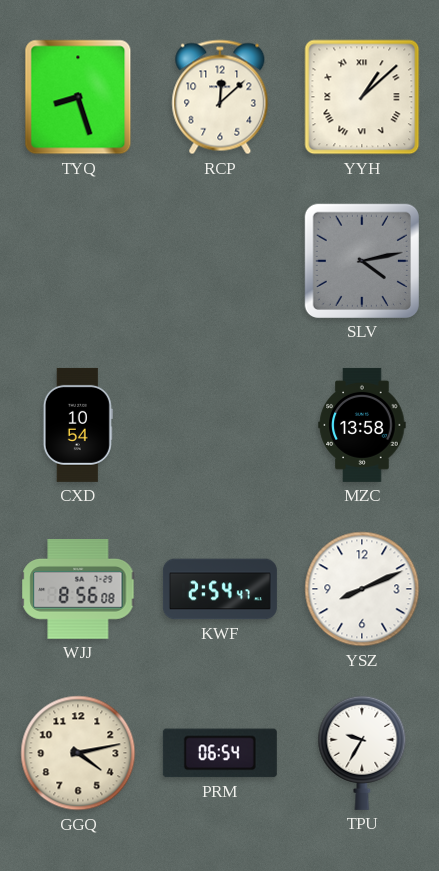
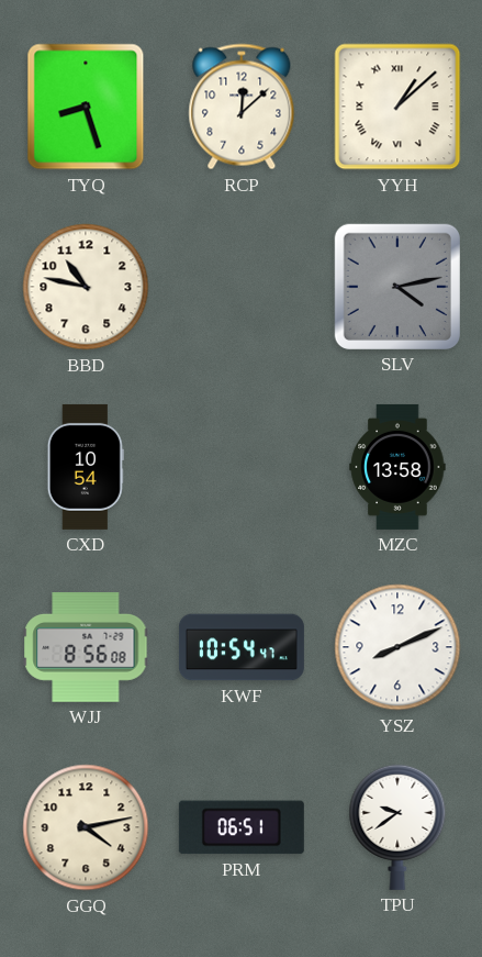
BBD: none -> 10:47 (86, 287)
KWF: 2:54 -> 10:54 (242, 647)
PRM: 06:54 -> 06:51 (242, 827)
TPU: 9:35 -> 9:39 (397, 827)
